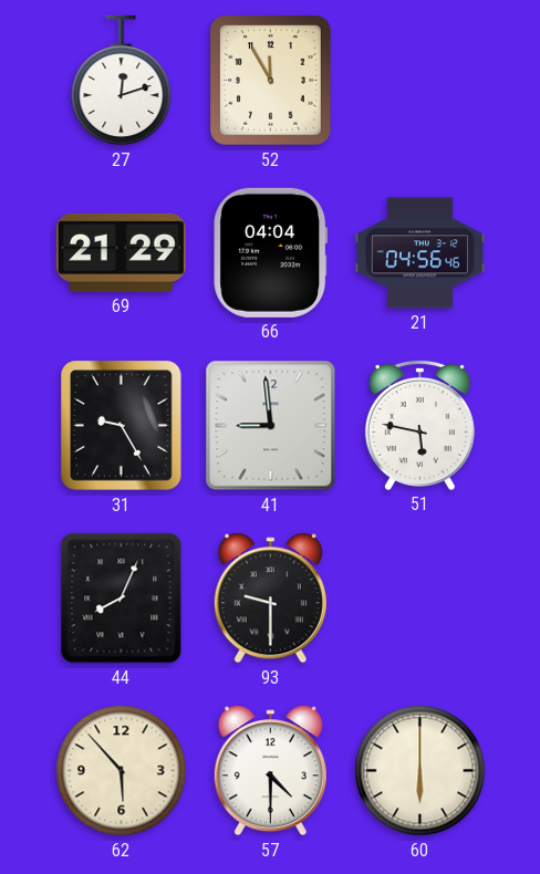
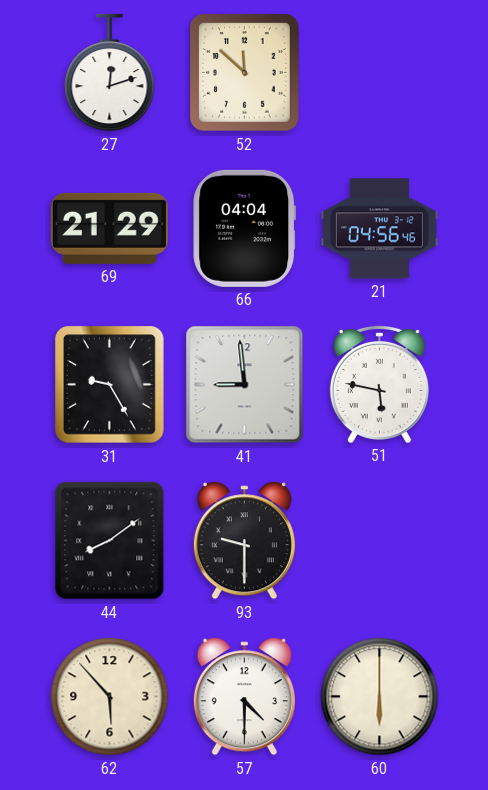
52: 11:55 -> 11:52 (245, 73)
44: 8:04 -> 8:09 (110, 541)
